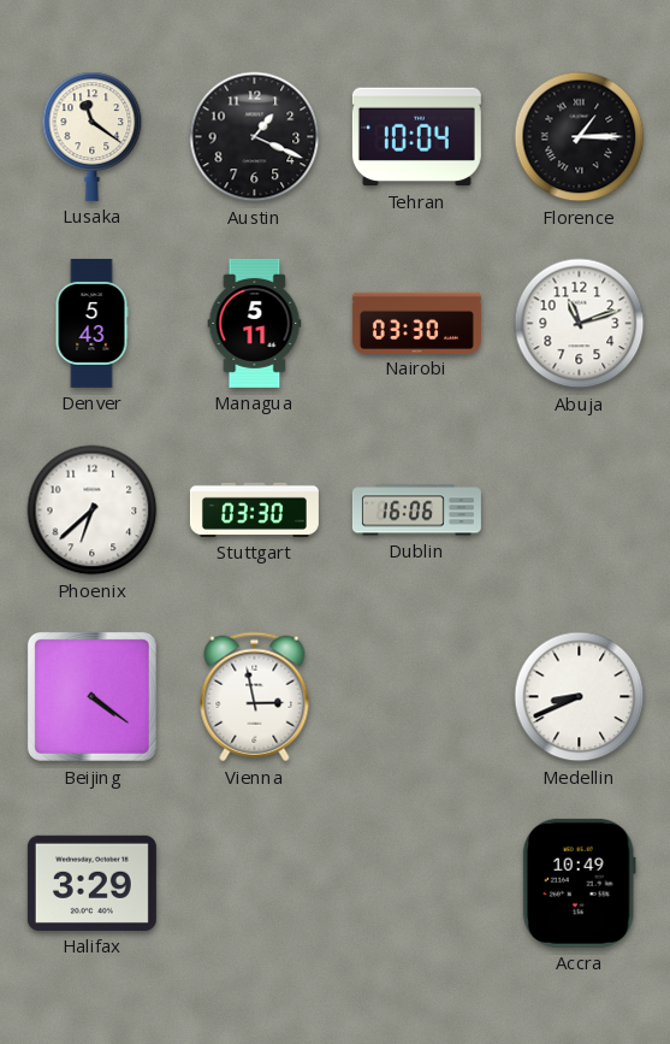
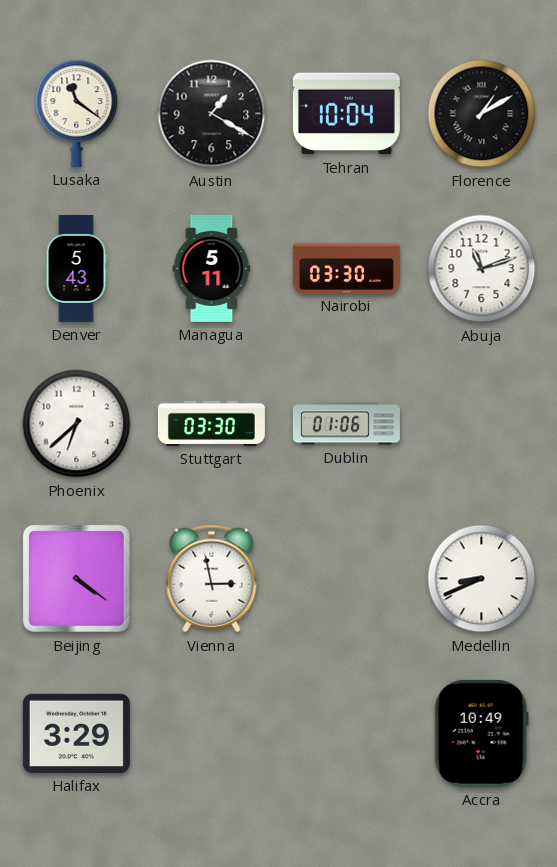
Austin: 1:19 -> 1:20 (212, 114)
Florence: 1:15 -> 1:10 (482, 114)
Dublin: 16:06 -> 01:06 (346, 424)
